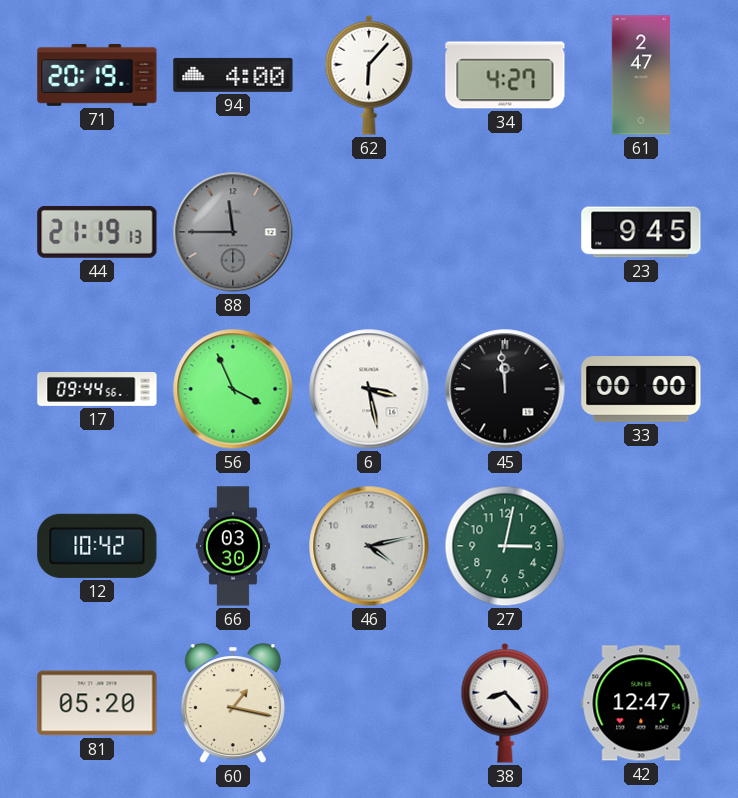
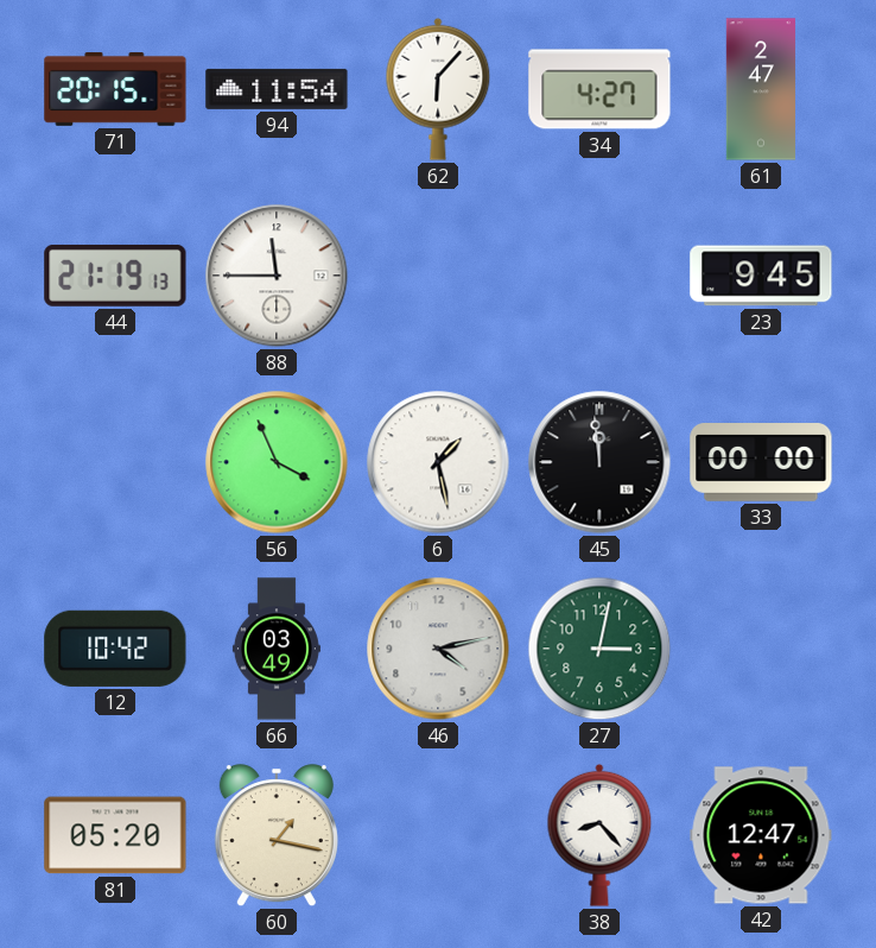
71: 20:19 -> 20:15 (115, 89)
94: 4:00 -> 11:54 (277, 89)
88 dial: grey -> white (277, 276)
17: 09:44 -> none (97, 390)
6: 3:28 -> 1:28 (438, 462)
66: 03:30 -> 03:49 (277, 649)
